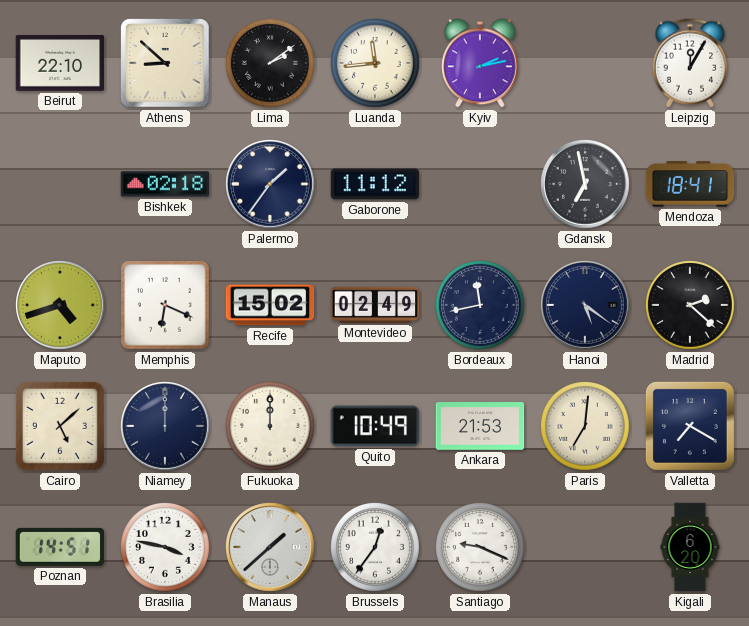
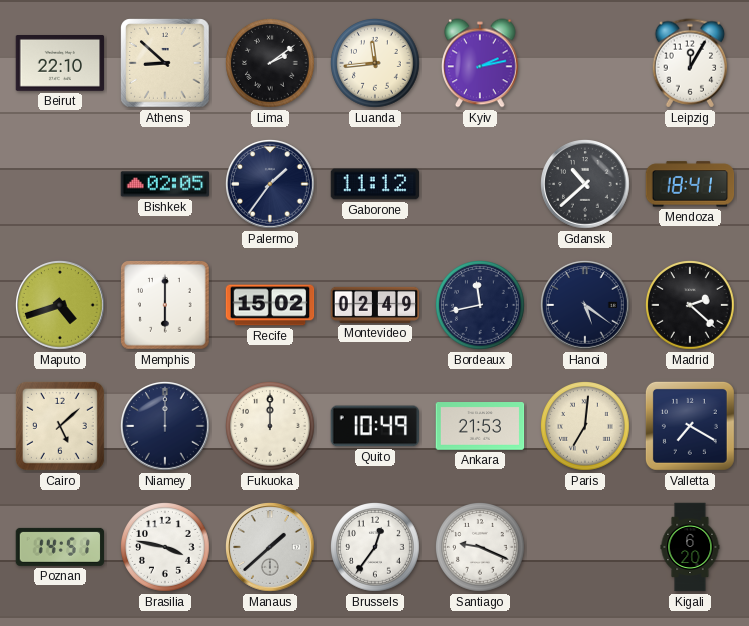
Bishkek: 02:18 -> 02:05 (165, 184)
Gdansk: 6:58 -> 10:38 (586, 185)
Memphis: 6:19 -> 6:00 (166, 306)
